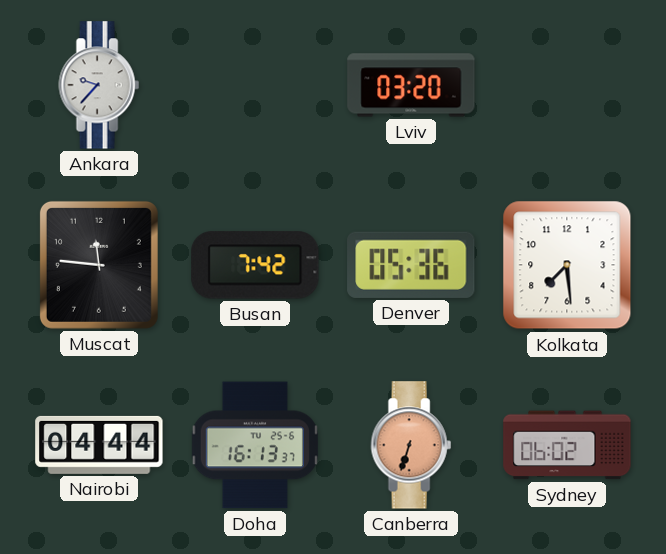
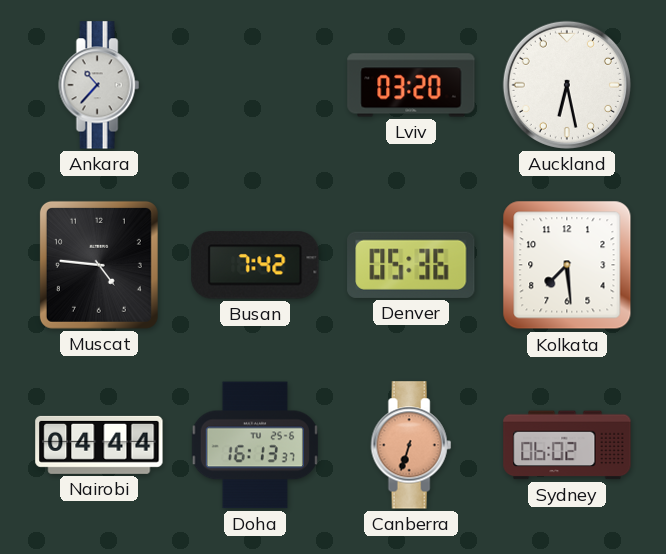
Ankara: 9:37 -> 10:37 (99, 85)
Auckland: none -> 6:28 (567, 85)
Muscat: 11:46 -> 4:46 (99, 265)
